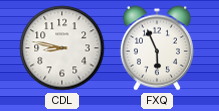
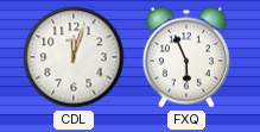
CDL: 8:47 -> 12:03 (74, 57)
